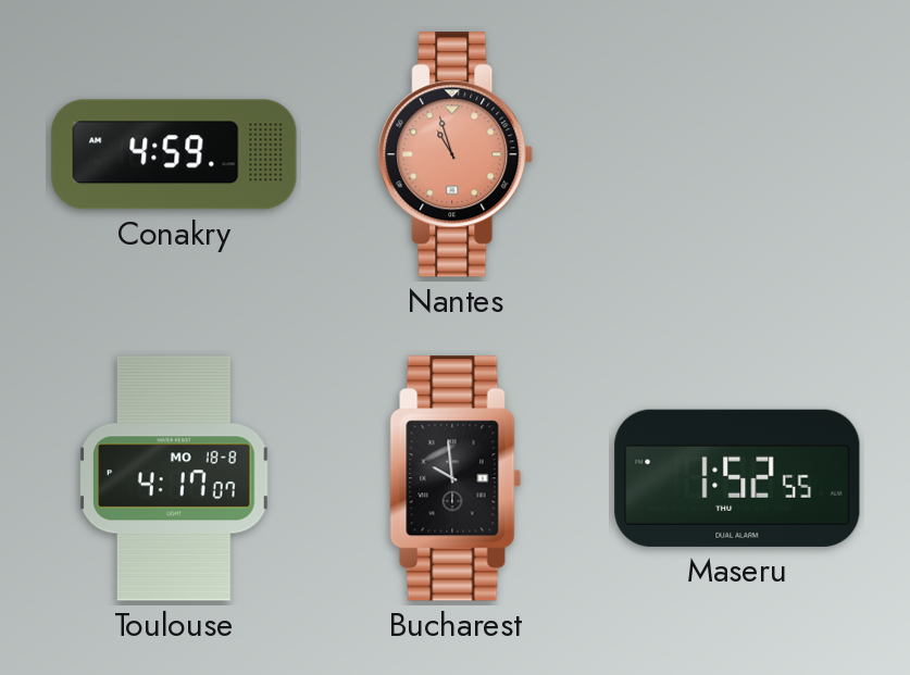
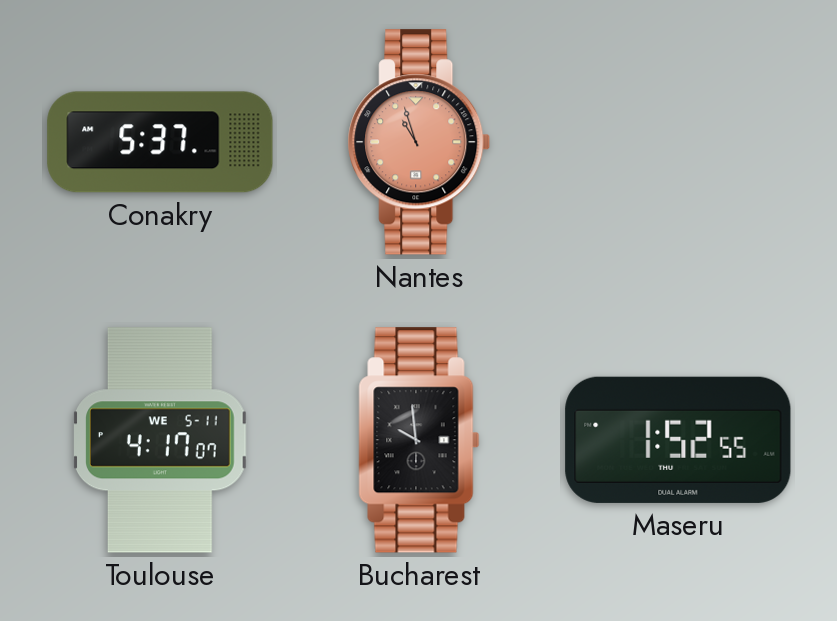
Conakry: 4:59 -> 5:37 (160, 142)
Toulouse date: MO 18-8 -> WE 5-11 (160, 440)
